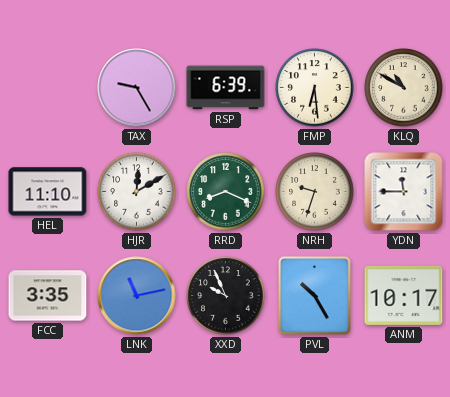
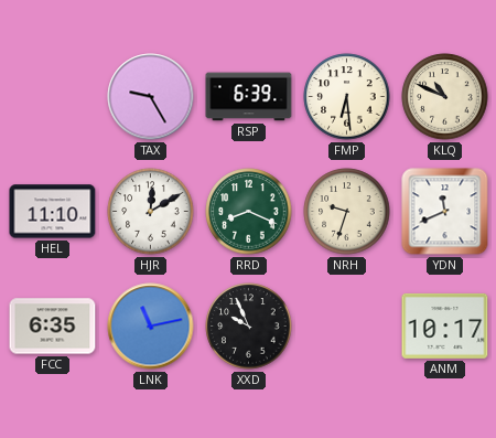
KLQ: 10:50 -> 10:49 (445, 97)
YDN: 11:45 -> 11:41 (445, 212)
FCC: 3:35 -> 6:35 (53, 327)
PVL: 10:25 -> none (315, 296)
